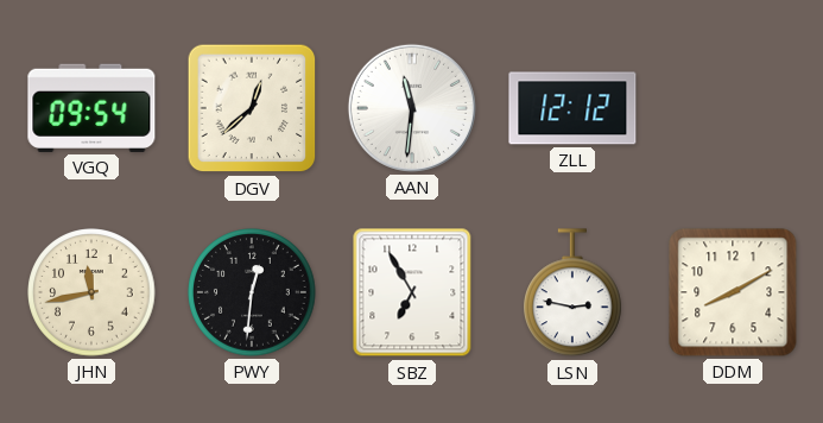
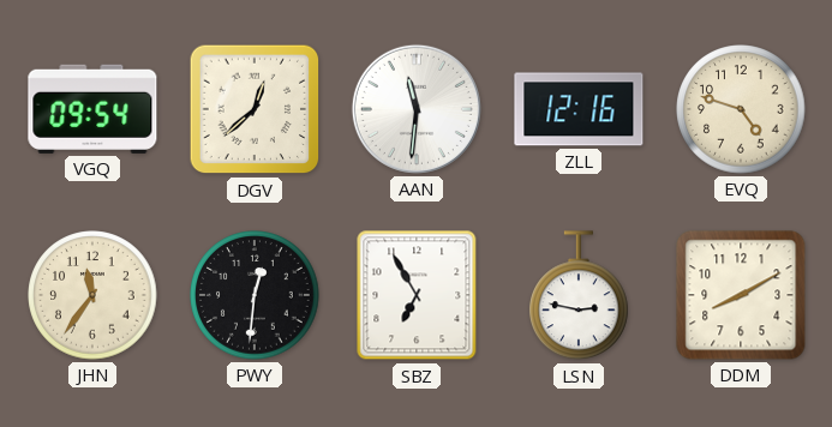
ZLL: 12:12 -> 12:16 (579, 109)
EVQ: none -> 4:48 (741, 109)
JHN: 11:43 -> 11:36 (92, 295)
